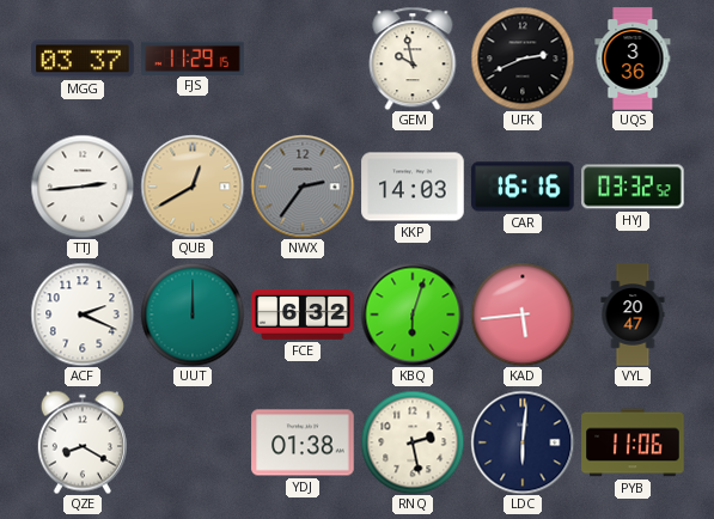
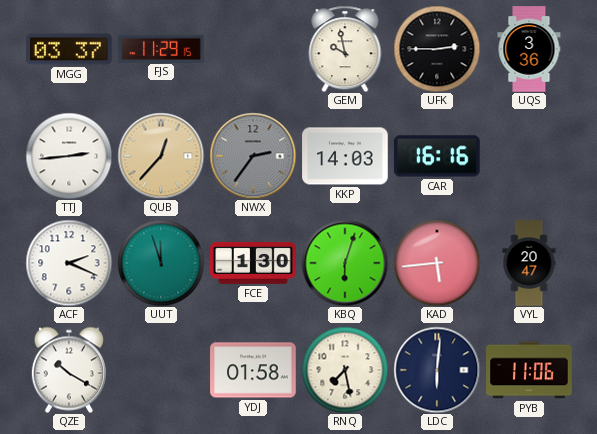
UFK: 2:41 -> 2:45 (437, 49)
QUB: 12:40 -> 12:37 (161, 156)
HYJ: 03:32 -> none (633, 187)
UUT: 12:00 -> 11:57 (161, 263)
FCE: 6:32 -> 1:30 (253, 263)
QZE: 8:20 -> 10:20 (69, 370)
YDJ: 01:38 -> 01:58 (253, 370)
RNQ: 2:28 -> 7:28 (345, 370)
